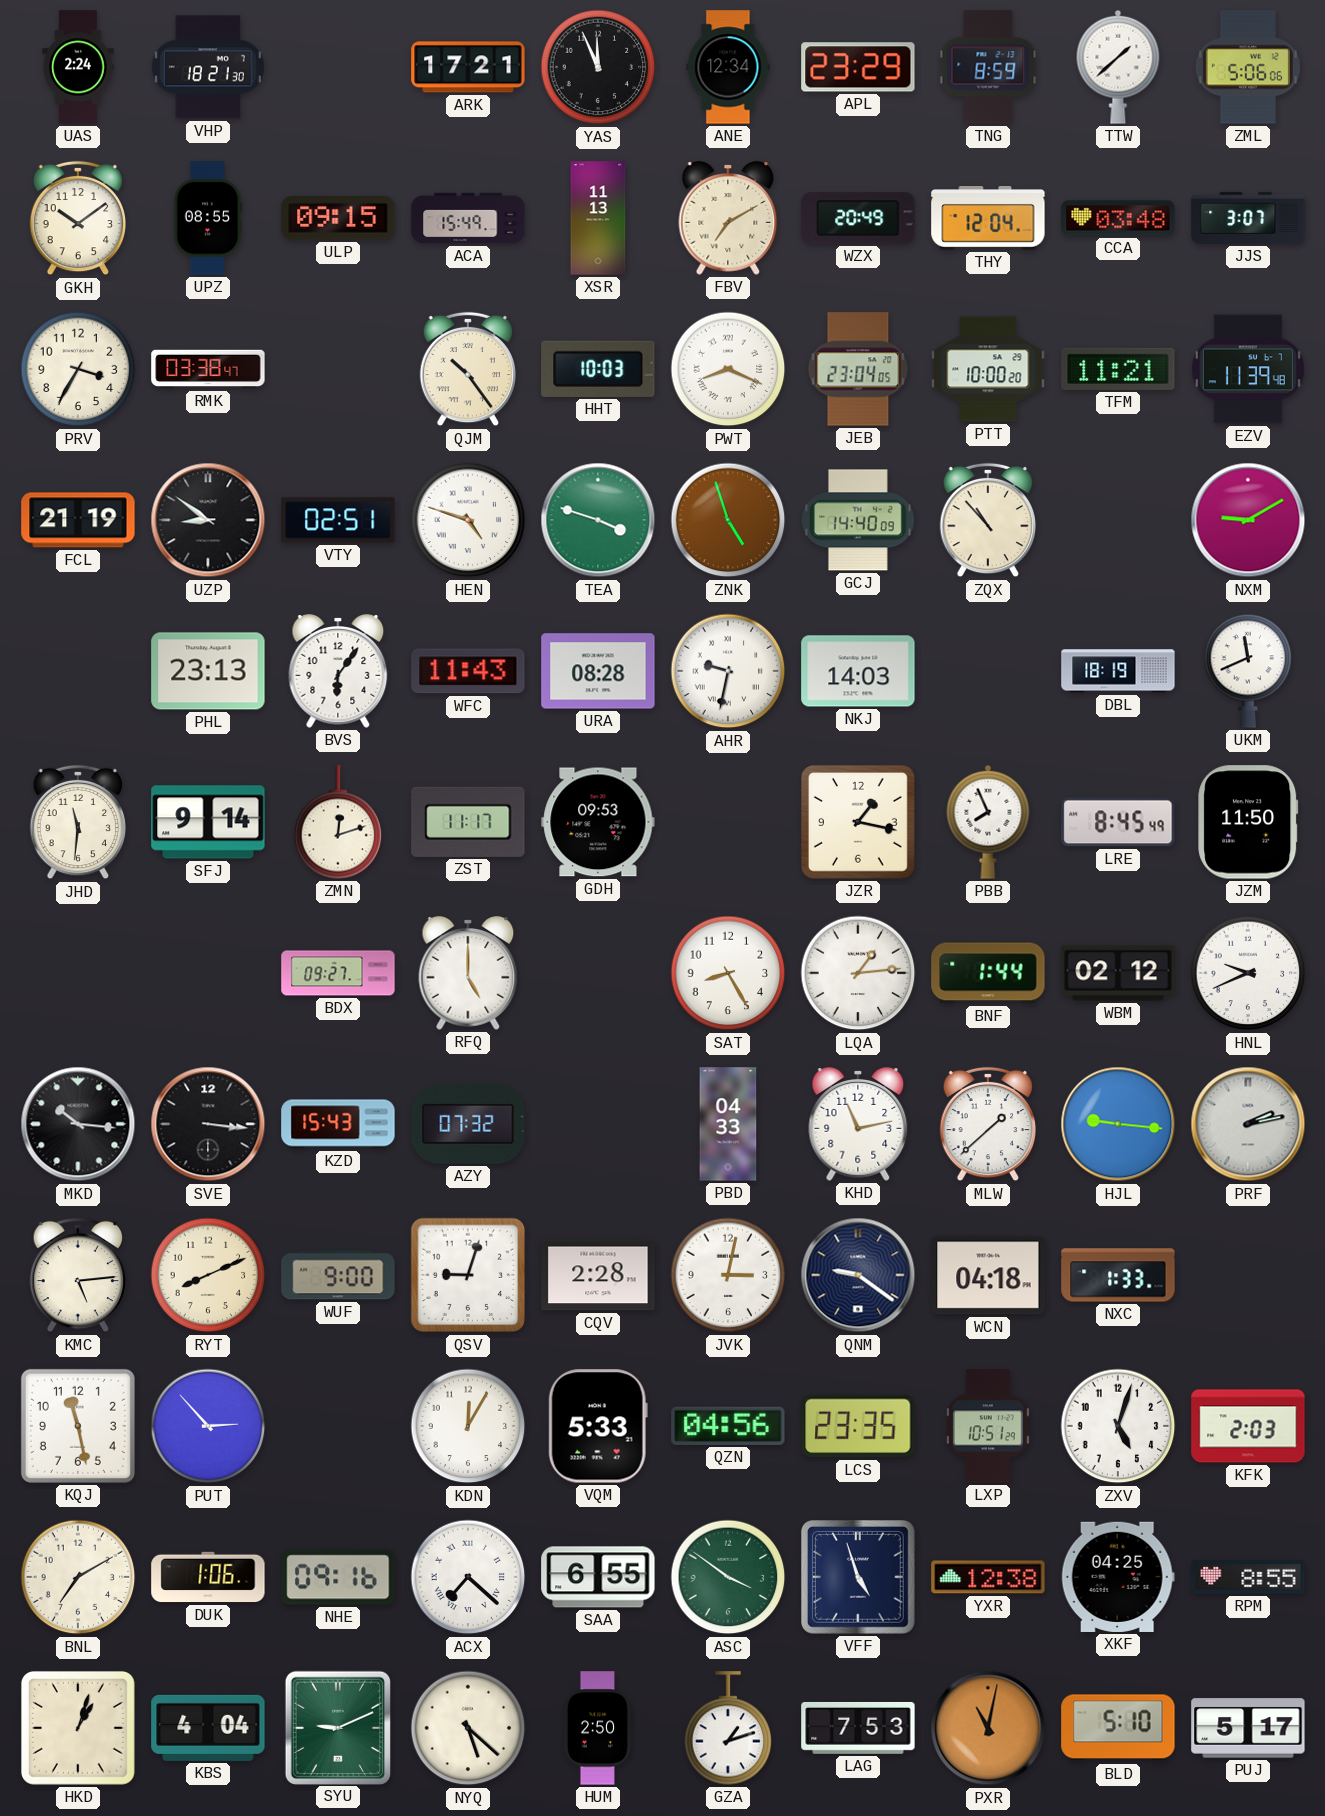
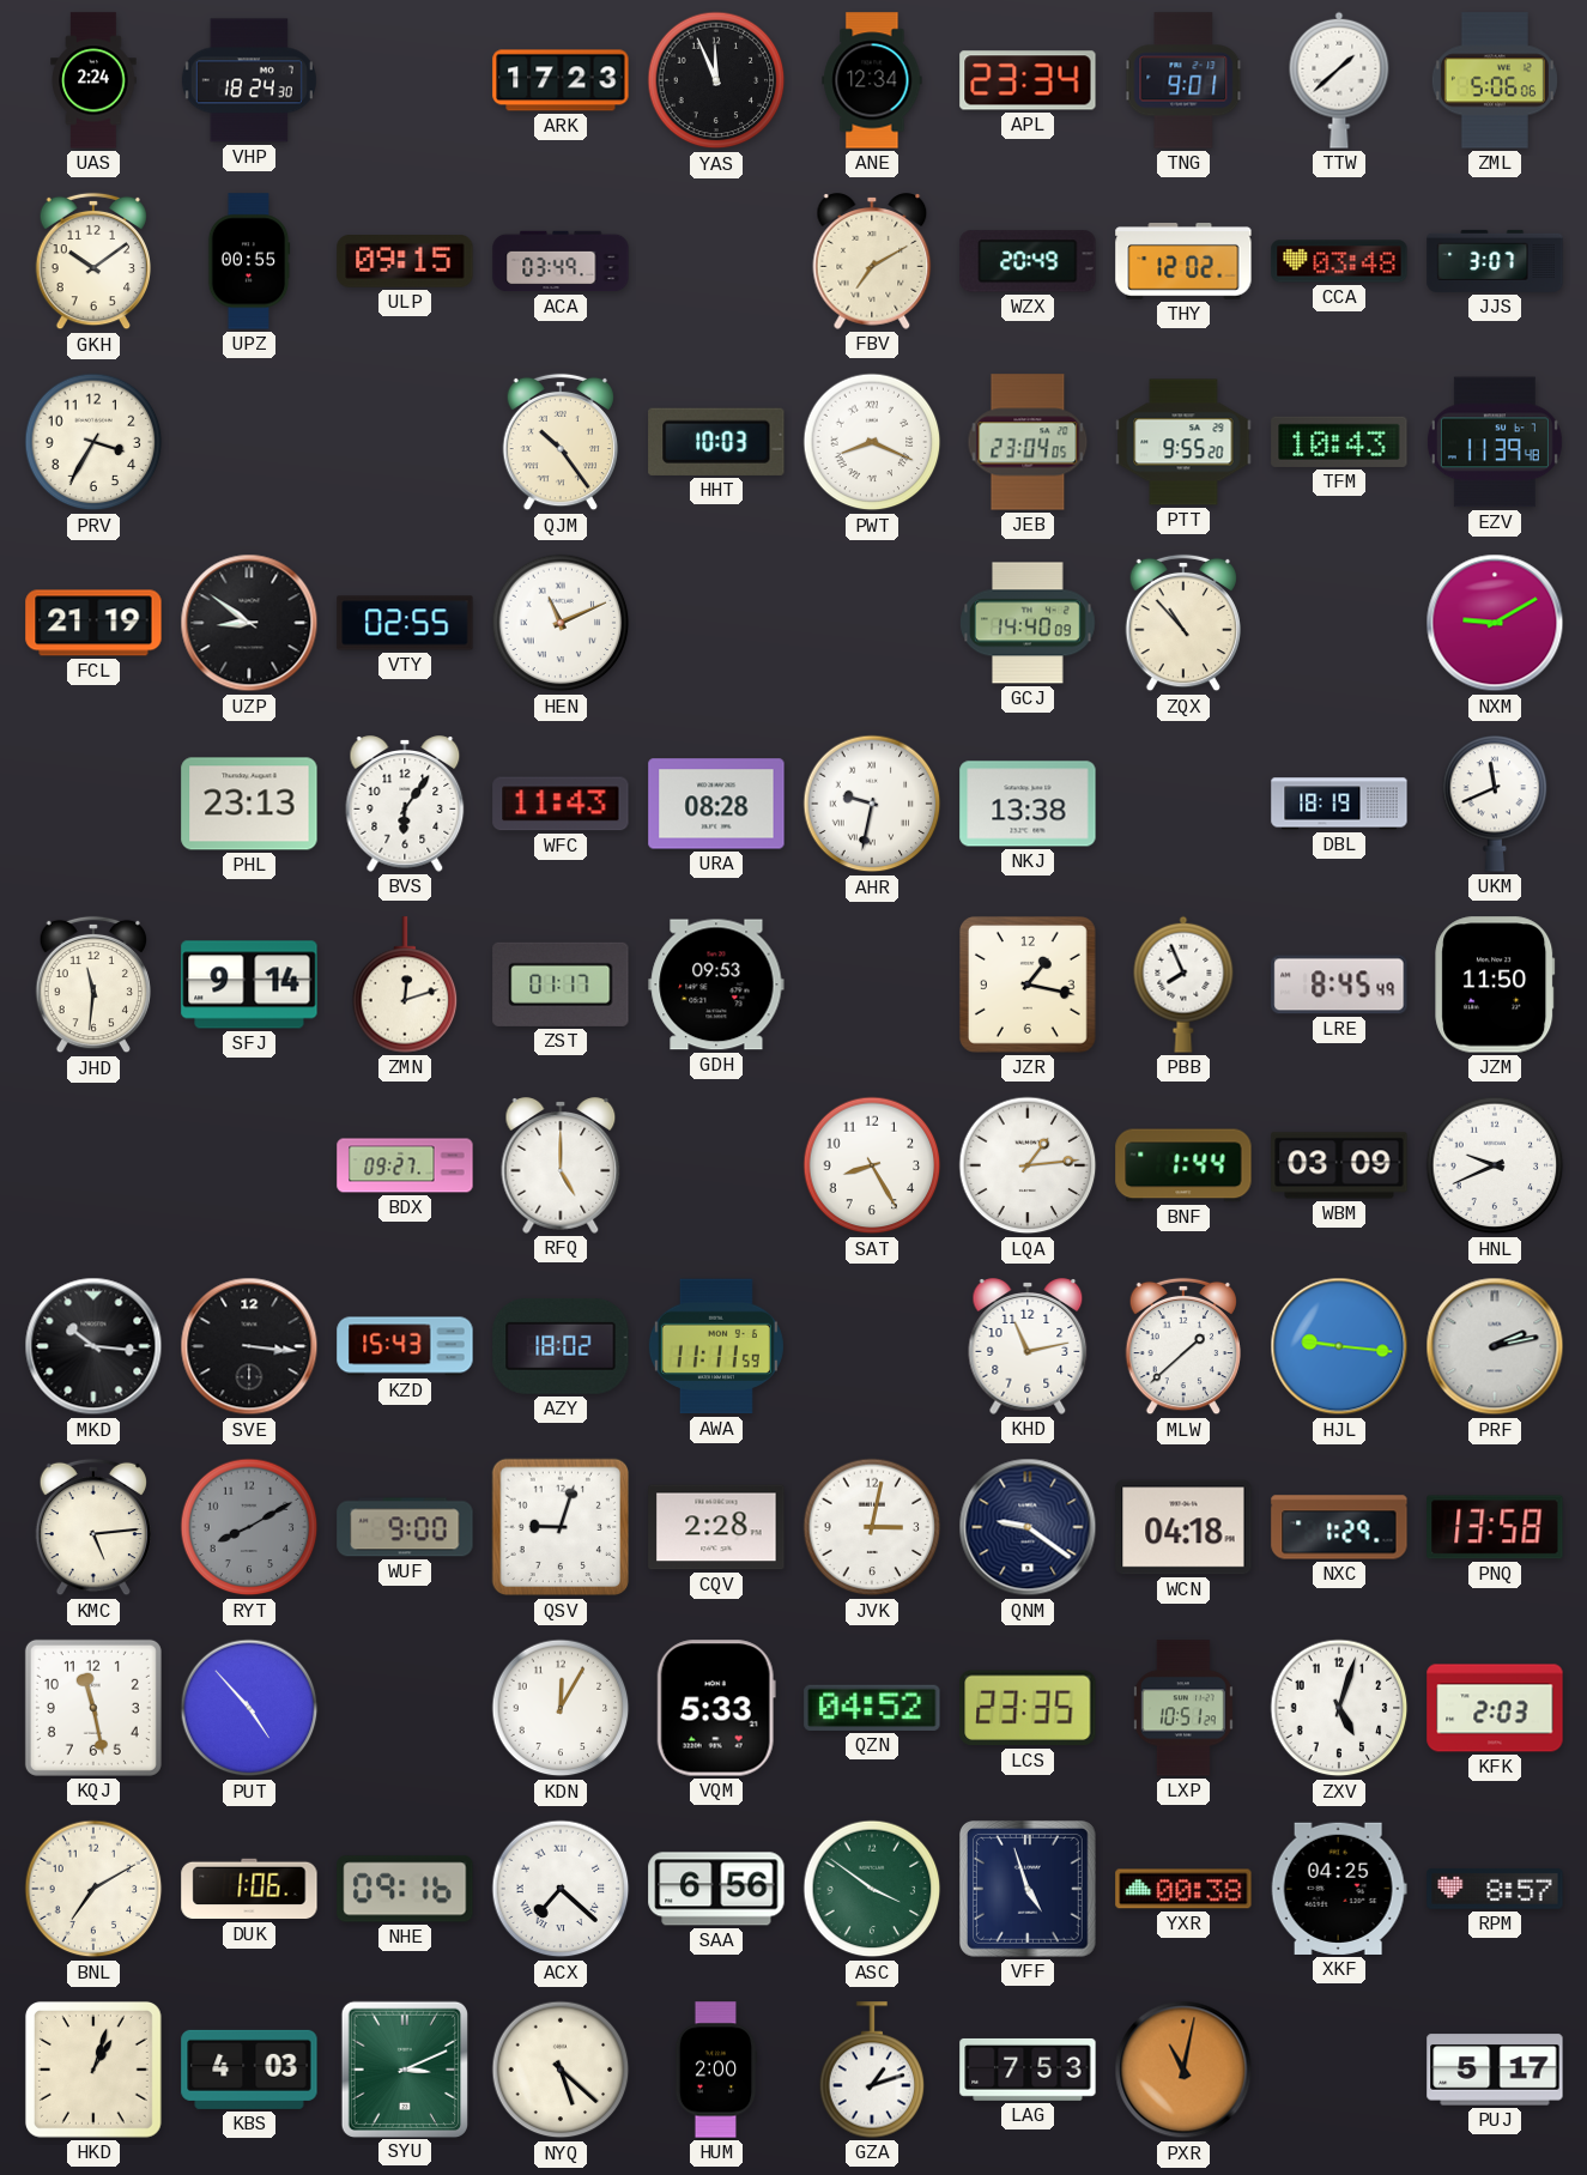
VHP: 18:21 -> 18:24 (249, 80)
ARK: 17:21 -> 17:23 (561, 80)
APL: 23:29 -> 23:34 (1028, 80)
TNG: 8:59 -> 9:01 (1183, 80)
UPZ: 08:55 -> 00:55 (249, 261)
ACA: 15:49 -> 03:49 (561, 261)
XSR: 11:13 -> none (598, 218)
THY: 12:04 -> 12:02 (1183, 262)
RMK: 03:38 -> none (208, 369)
PTT: 10:00 -> 9:55 (1183, 442)
TFM: 11:21 -> 10:43 (1339, 442)
VTY: 02:51 -> 02:55 (405, 623)
HEN: 4:48 -> 11:11 (561, 623)
TEA: 3:48 -> none (598, 520)
ZNK: 4:57 -> none (728, 520)
NKJ: 14:03 -> 13:38 (1028, 804)
ZST: 11:17 -> 01:17 (561, 984)
WBM: 02:12 -> 03:09 (1339, 1165)
AZY: 07:32 -> 18:02 (561, 1346)
AWA: none -> 11:11 (716, 1346)
PBD: 04:33 -> none (728, 1124)
RYT: 8:11 -> 8:10 (249, 1527)
RYT dial: cream -> grey (249, 1527)
NXC: 1:33 -> 1:29 (1339, 1527)
PNQ: none -> 13:58 (1495, 1527)
PUT: 2:53 -> 4:53 (249, 1708)
QZN: 04:56 -> 04:52 (872, 1708)
SAA: 6:55 -> 6:56 (716, 1889)
YXR: 12:38 -> 00:38 (1183, 1889)
RPM: 8:55 -> 8:57 (1495, 1889)
KBS: 4:04 -> 4:03 (249, 2070)
SYU: 9:11 -> 3:11 (404, 2068)
HUM: 2:50 -> 2:00 (716, 2070)
BLD: 5:10 -> none (1118, 1728)
